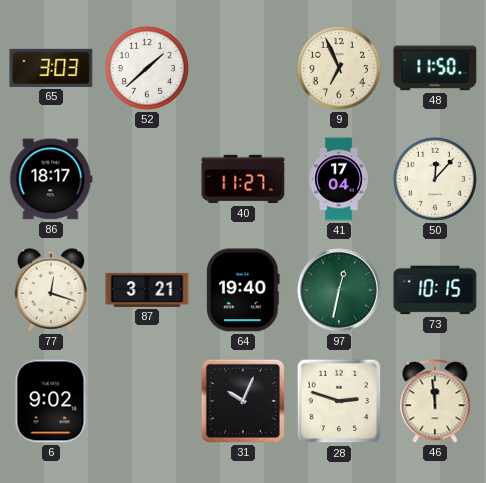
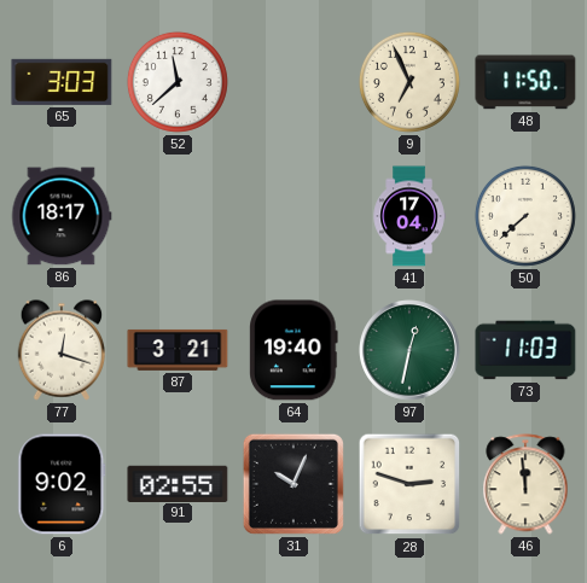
52: 1:38 -> 11:38 (178, 82)
40: 11:27 -> none (243, 179)
50: 12:07 -> 7:38 (525, 216)
73: 10:15 -> 11:03 (525, 350)
91: none -> 02:55 (178, 483)
